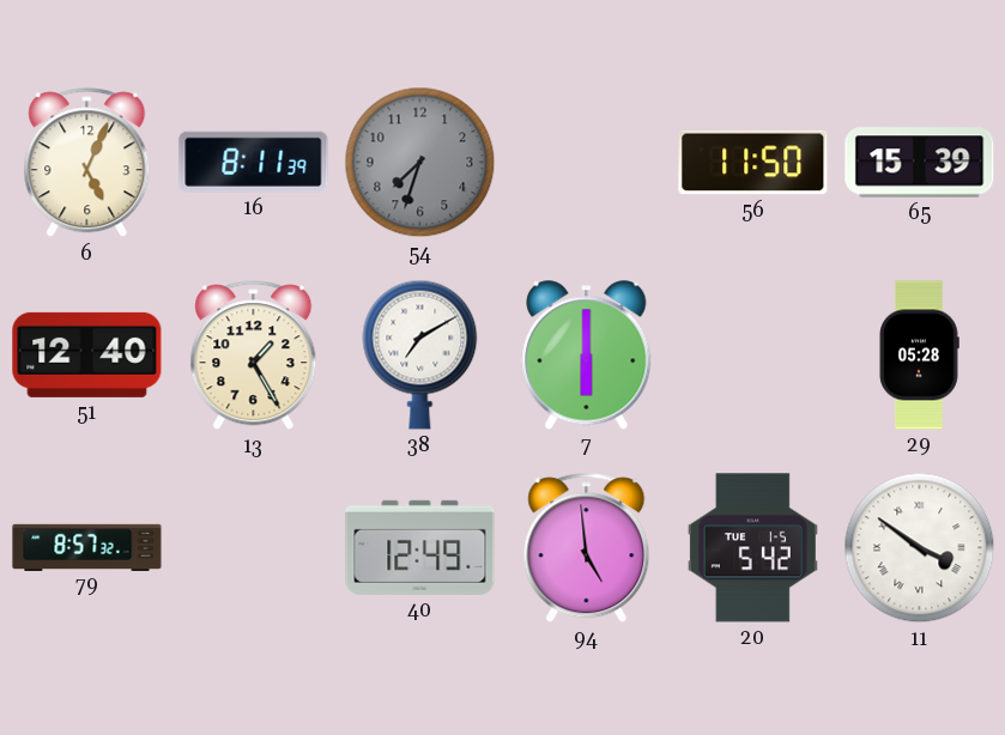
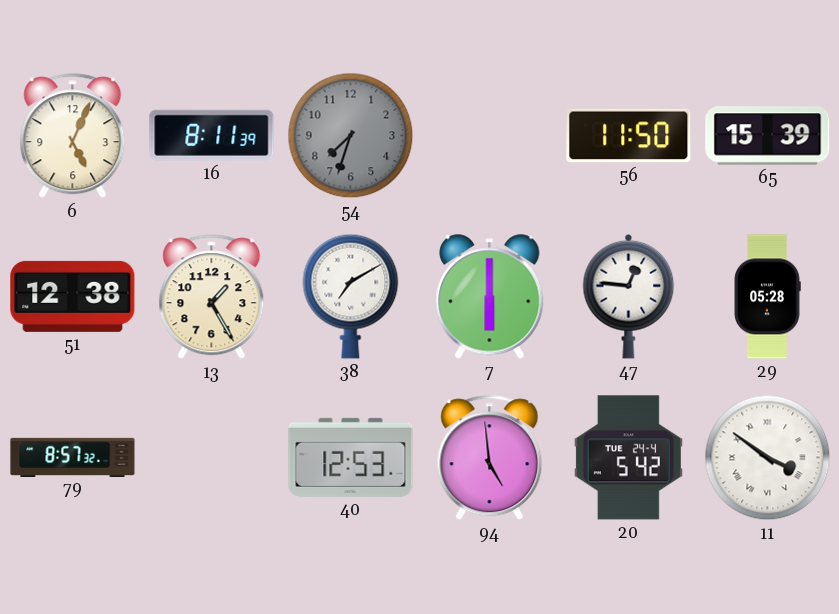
51: 12:40 -> 12:38 (73, 296)
47: none -> 12:46 (629, 296)
40: 12:49 -> 12:53 (351, 457)
20 date: TUE 1-5 -> TUE 24-4 (628, 458)
